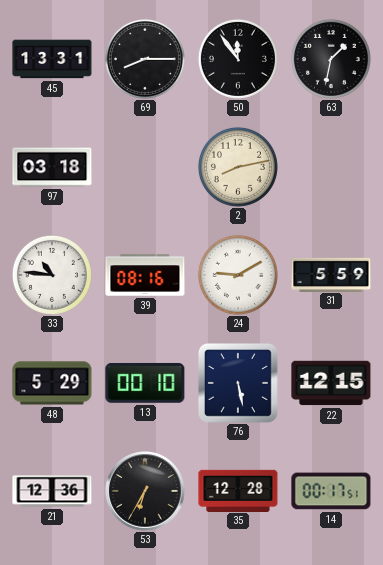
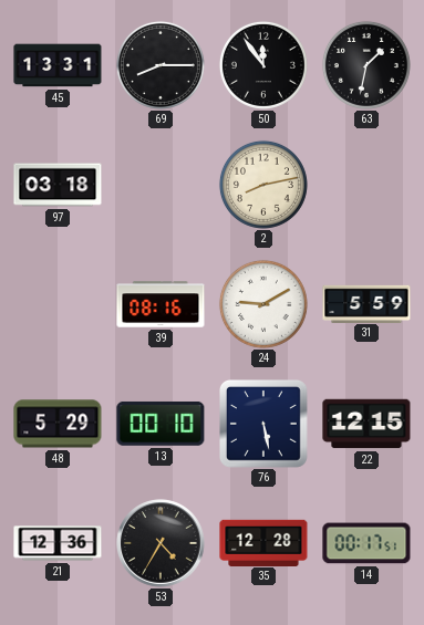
33: 10:46 -> none (52, 275)
53: 6:35 -> 4:35 (161, 543)
